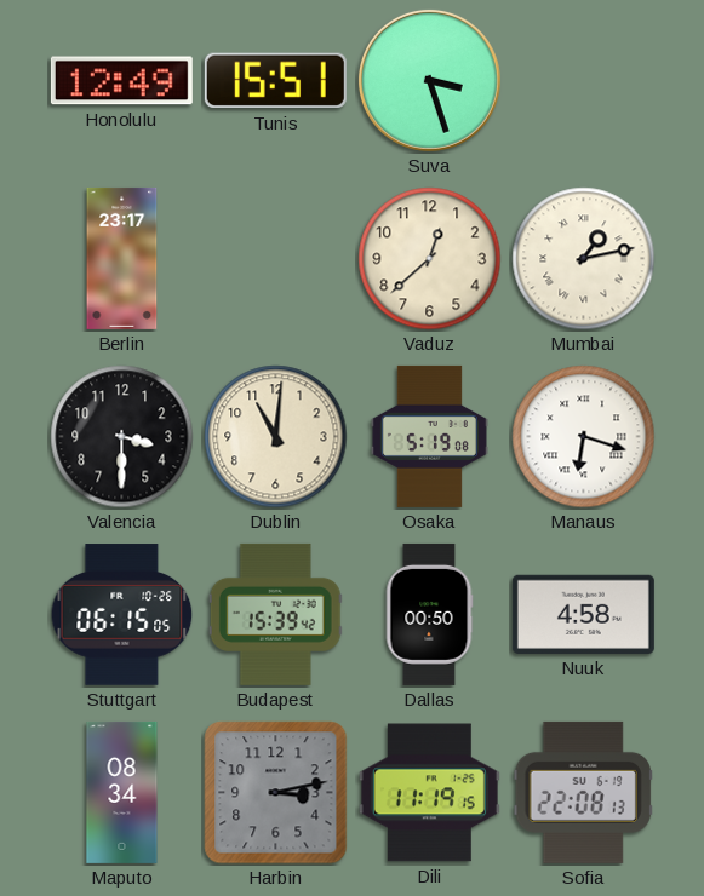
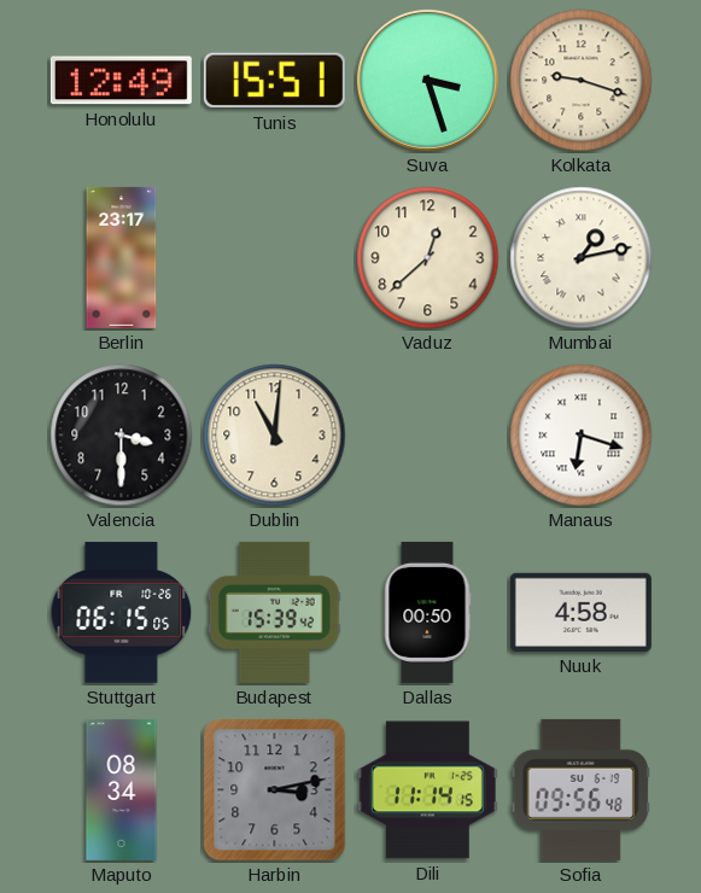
Kolkata: none -> 9:18 (582, 81)
Osaka: 5:19 -> none (429, 436)
Dili: 11:19 -> 11:14 (427, 790)
Sofia: 22:08 -> 09:56 (580, 789)
